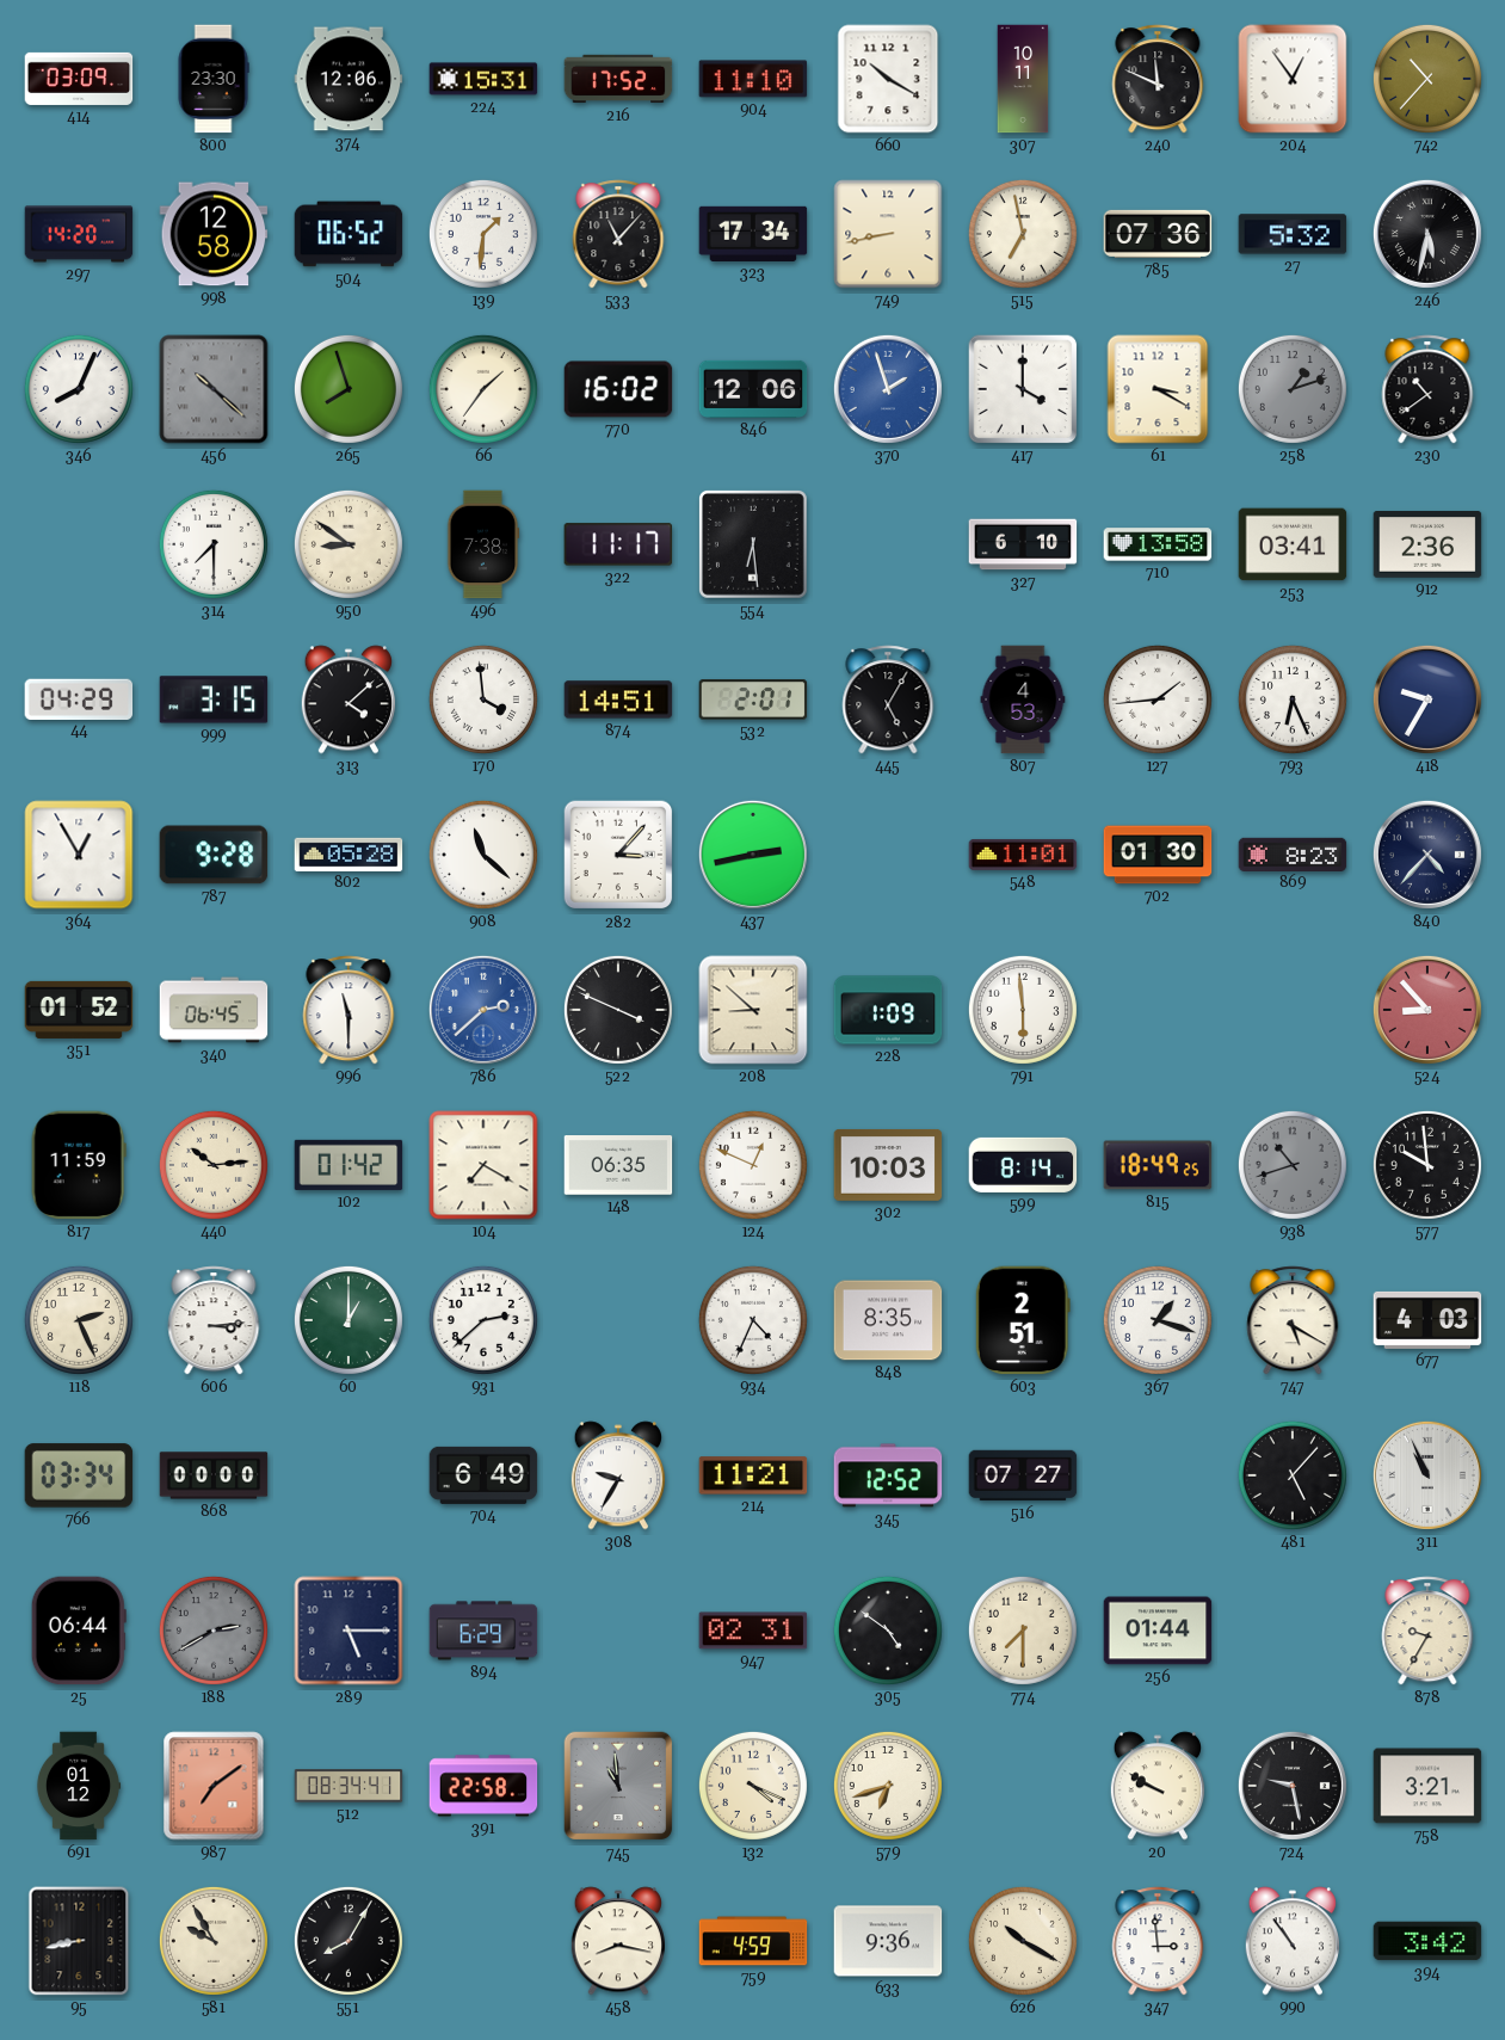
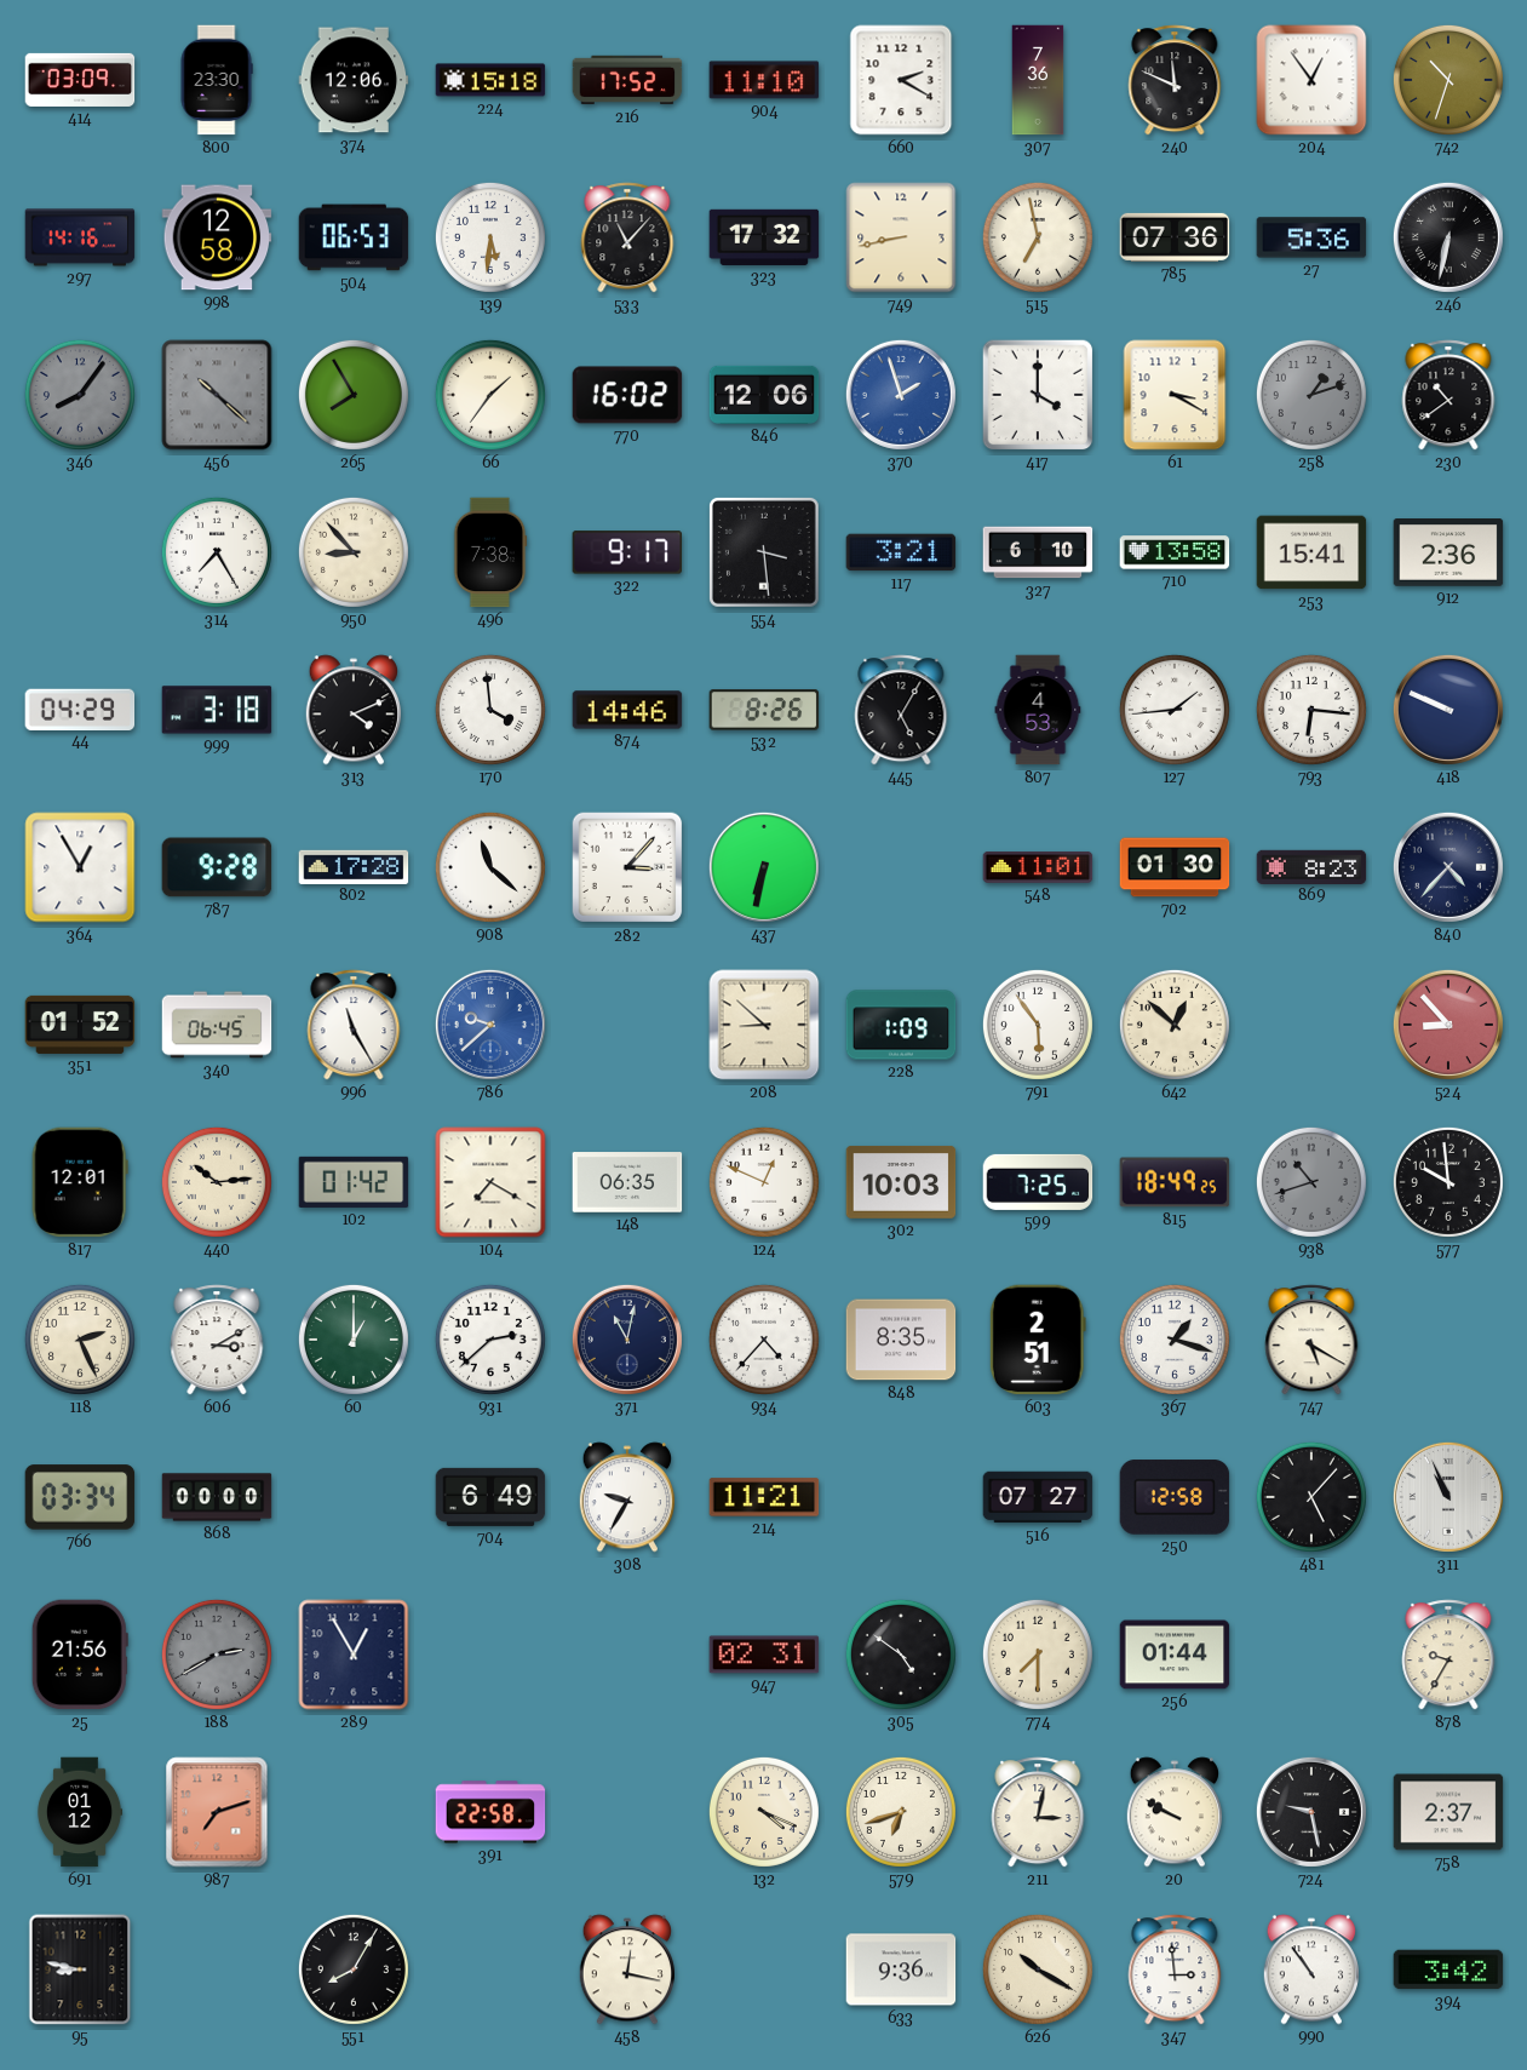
224: 15:31 -> 15:18 (490, 80)
660: 10:20 -> 2:20 (901, 80)
307: 10:11 -> 7:36 (1038, 80)
742: 10:37 -> 10:33 (1448, 80)
297: 14:20 -> 14:16 (80, 237)
504: 06:52 -> 06:53 (354, 237)
139: 1:31 -> 5:31 (490, 237)
323: 17:34 -> 17:32 (764, 237)
27: 5:32 -> 5:36 (1311, 237)
246: 5:32 -> 6:32 (1448, 237)
346: 8:04 -> 8:06 (80, 395)
346 dial: white -> grey (80, 395)
265: 7:57 -> 7:55 (354, 395)
314: 7:30 -> 7:25 (217, 552)
950: 8:51 -> 8:53 (354, 552)
322: 11:17 -> 9:17 (627, 552)
554: 6:29 -> 3:29 (764, 552)
117: none -> 3:21 (901, 552)
253: 03:41 -> 15:41 (1311, 552)
999: 3:15 -> 3:18 (217, 710)
313: 4:08 -> 4:11 (352, 710)
874: 14:51 -> 14:46 (627, 710)
532: 2:01 -> 8:26 (764, 710)
793: 6:26 -> 6:16 (1311, 710)
418: 9:35 -> 9:49 (1448, 710)
802: 05:28 -> 17:28 (354, 866)
437: 2:43 -> 6:32 (764, 867)
996: 11:30 -> 11:25 (354, 1025)
786: 2:38 -> 9:38 (490, 1025)
522: 3:49 -> none (618, 1010)
791: 5:59 -> 5:54 (1038, 1025)
642: none -> 12:52 (1175, 1025)
817: 11:59 -> 12:01 (80, 1182)
599: 8:14 -> 7:25 (1038, 1182)
606: 3:14 -> 3:10 (217, 1340)
371: none -> 11:02 (627, 1340)
934: 4:34 -> 4:37 (764, 1340)
677: 4:03 -> none (1427, 1320)
345: 12:52 -> none (888, 1475)
250: none -> 12:58 (1175, 1497)
25: 06:44 -> 21:56 (80, 1655)
289: 5:15 -> 12:55 (354, 1655)
894: 6:29 -> none (483, 1631)
987: 7:09 -> 7:12 (217, 1812)
512: 08:34 -> none (349, 1786)
745: 10:59 -> none (618, 1786)
211: none -> 3:02 (1038, 1812)
758: 3:21 -> 2:37 (1448, 1812)
95: 8:43 -> 8:47 (80, 1969)
581: 9:55 -> none (214, 1941)
458: 8:17 -> 12:17 (626, 1969)
759: 4:59 -> none (753, 1941)
